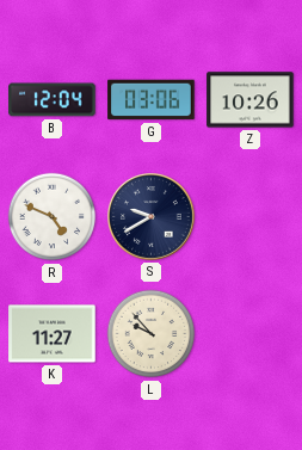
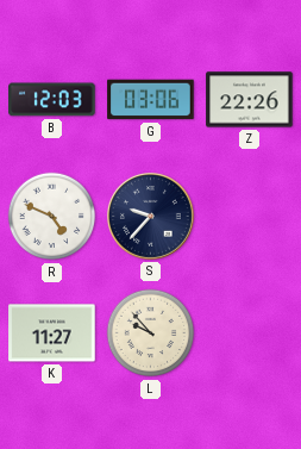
B: 12:04 -> 12:03 (52, 100)
Z: 10:26 -> 22:26 (250, 100)
S: 9:40 -> 9:37 (151, 217)
